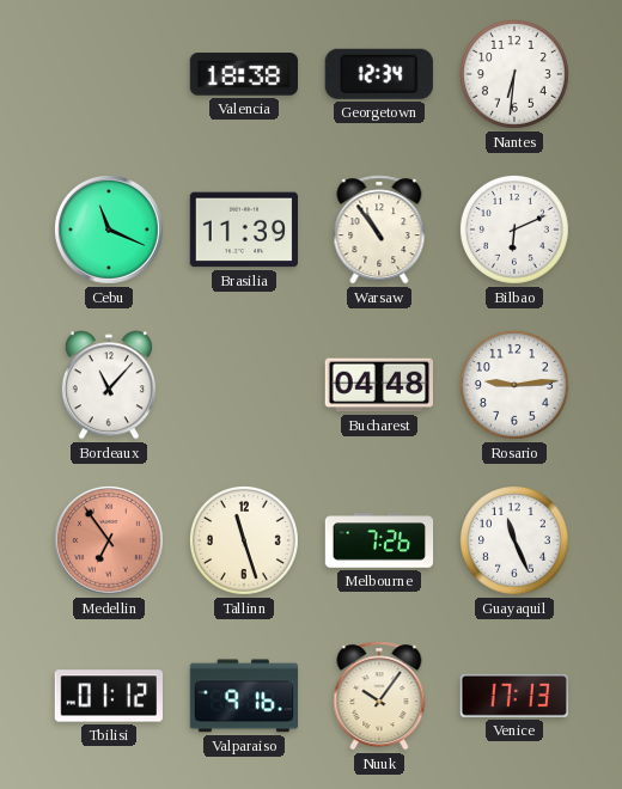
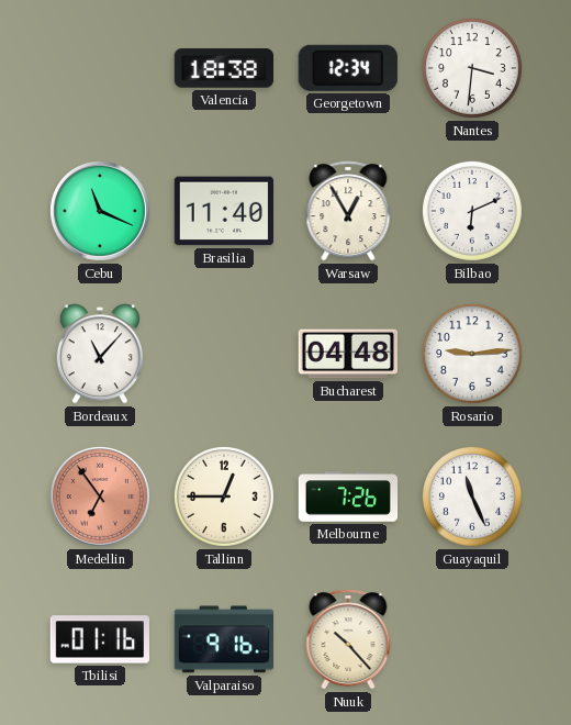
Nantes: 6:31 -> 3:31 (472, 68)
Brasilia: 11:39 -> 11:40 (223, 211)
Warsaw: 10:54 -> 12:55 (348, 211)
Tallinn: 11:27 -> 12:45 (224, 497)
Tbilisi: 01:12 -> 01:16 (99, 639)
Nuuk: 10:06 -> 10:23 (348, 639)
Venice: 17:13 -> none (513, 696)
